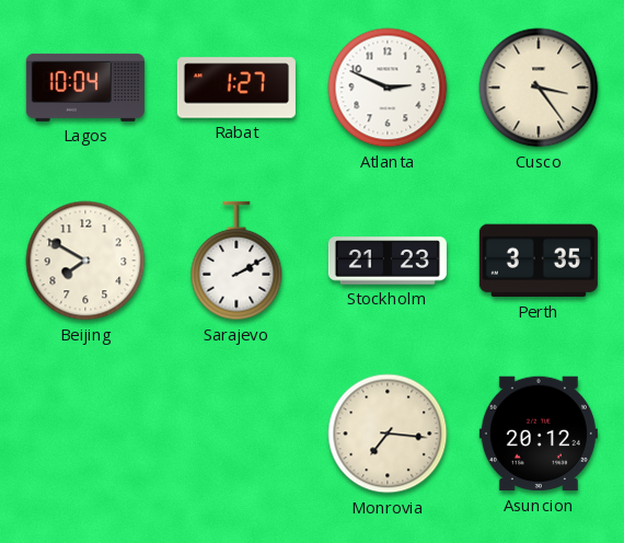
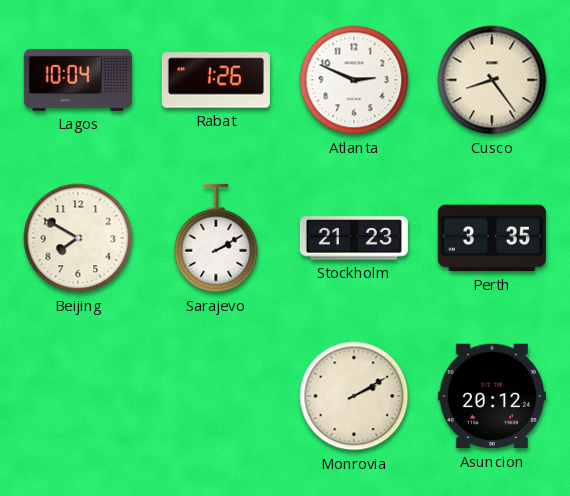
Rabat: 1:27 -> 1:26 (216, 80)
Cusco: 3:24 -> 8:24 (492, 80)
Monrovia: 7:16 -> 2:10 (354, 396)
